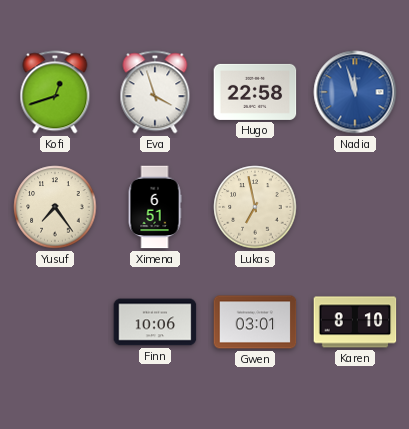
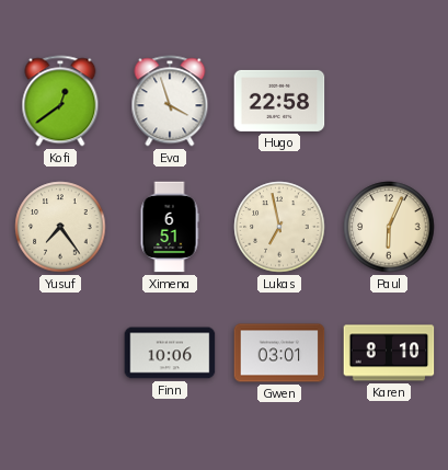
Kofi: 12:42 -> 12:39 (60, 101)
Nadia: 11:57 -> none (355, 92)
Paul: none -> 6:04 (389, 227)
